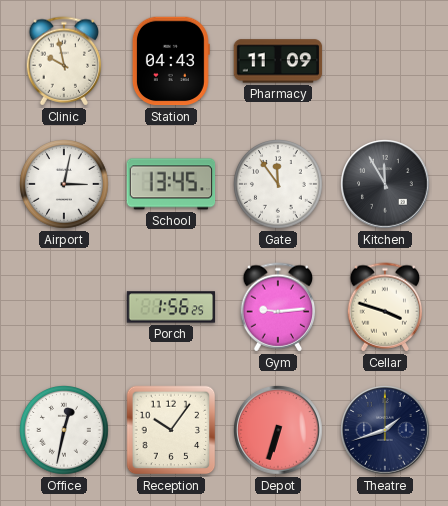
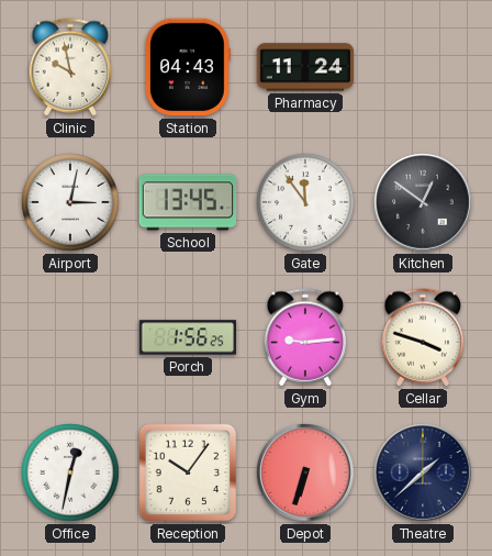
Pharmacy: 11:09 -> 11:24 (305, 67)
Kitchen: 11:55 -> 12:51 (423, 202)
Theatre: 1:42 -> 1:38 (423, 472)
